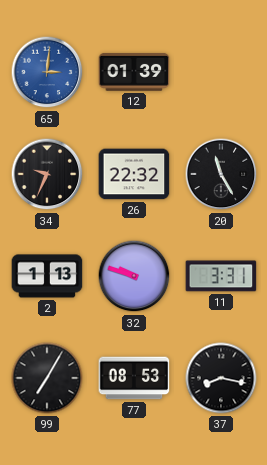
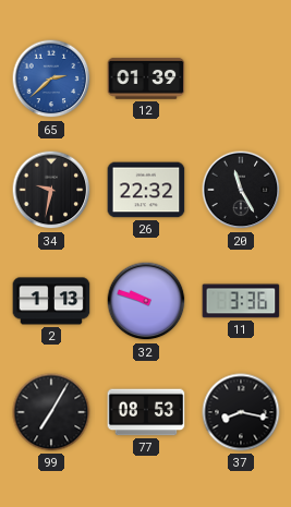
65: 3:01 -> 2:38 (51, 79)
34: 9:34 -> 9:32 (51, 190)
11: 3:31 -> 3:36 (241, 301)
